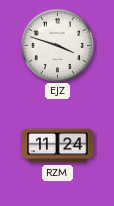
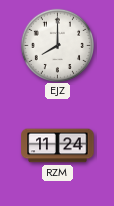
EJZ: 3:48 -> 8:00 (57, 45)
